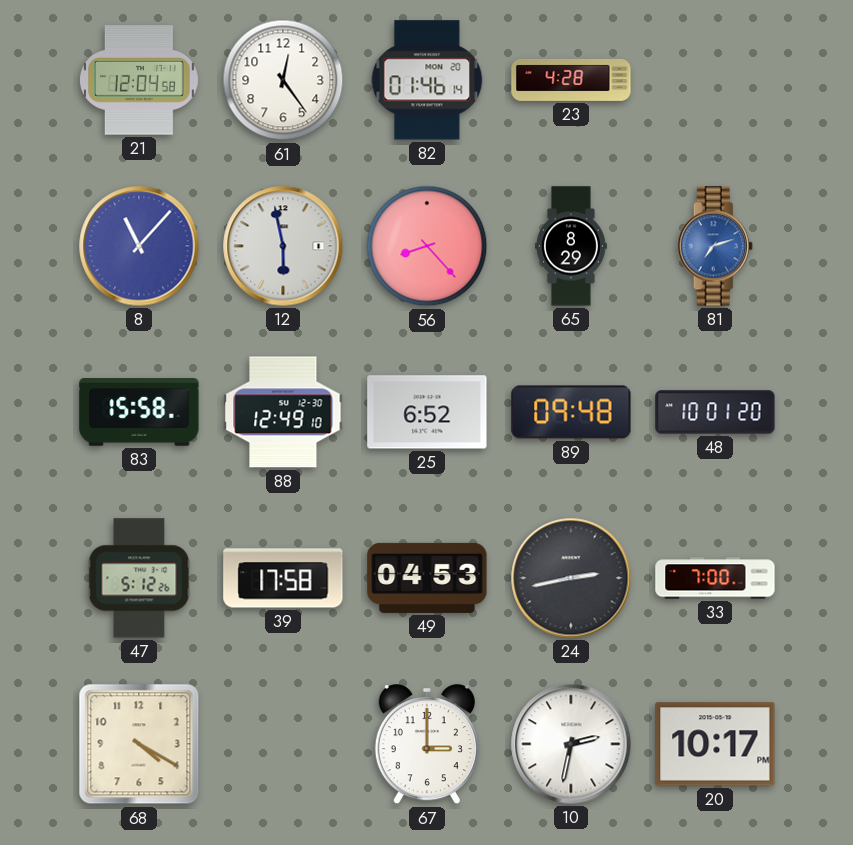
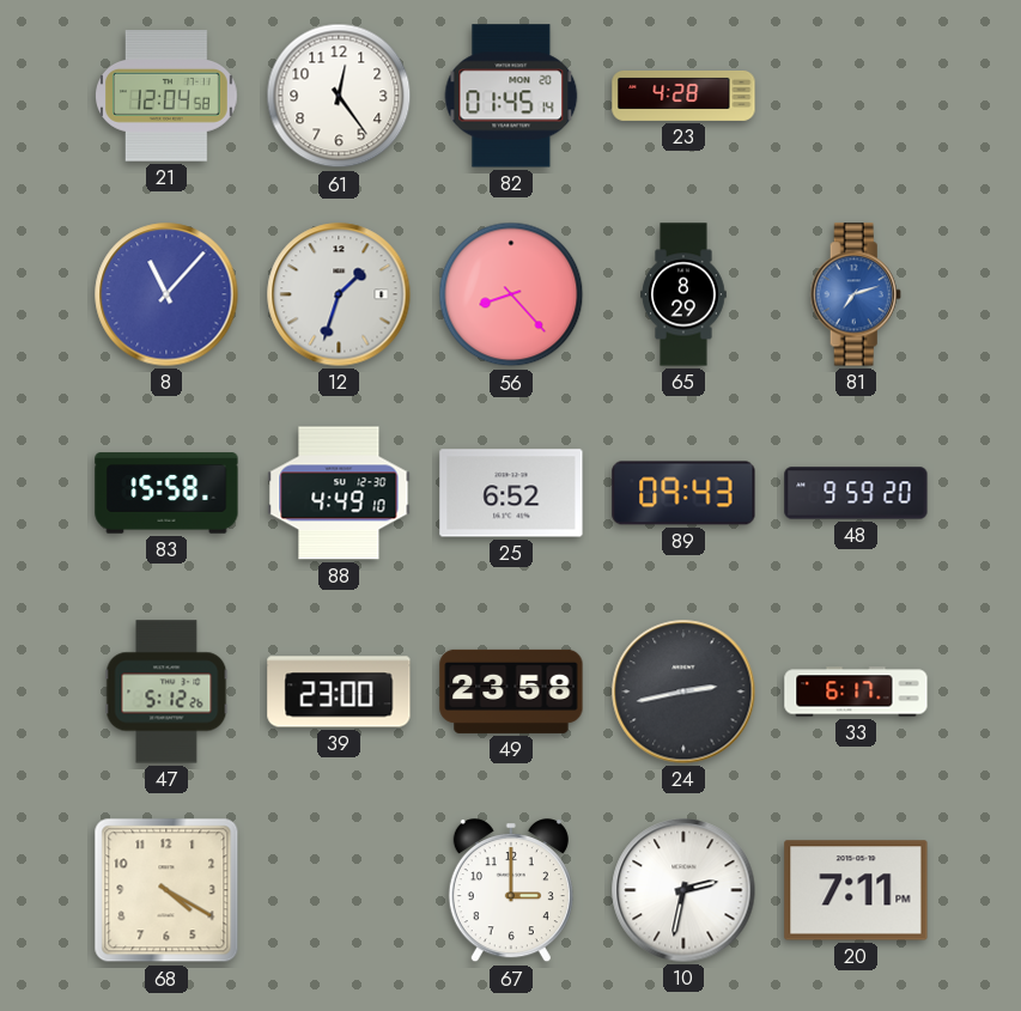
82: 01:46 -> 01:45 (511, 96)
12: 5:58 -> 1:33 (339, 294)
88: 12:49 -> 4:49 (339, 493)
89: 09:48 -> 09:43 (683, 493)
48: 10:01 -> 9:59 (856, 493)
39: 17:58 -> 23:00 (339, 692)
49: 04:53 -> 23:58 (511, 692)
33: 7:00 -> 6:17 (856, 692)
20: 10:17 -> 7:11 (856, 890)
